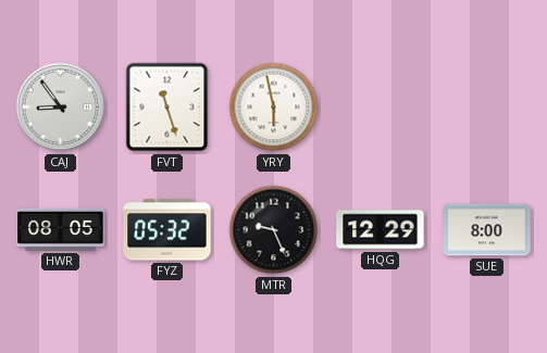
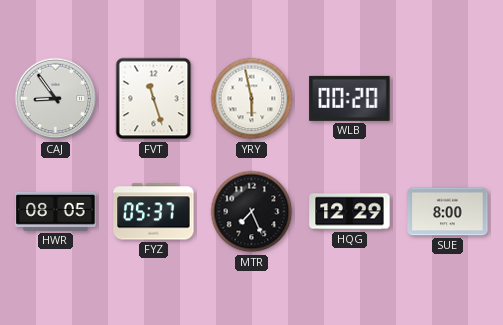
WLB: none -> 00:20 (350, 98)
FYZ: 05:32 -> 05:37 (154, 212)
MTR: 9:26 -> 7:26 (252, 212)
